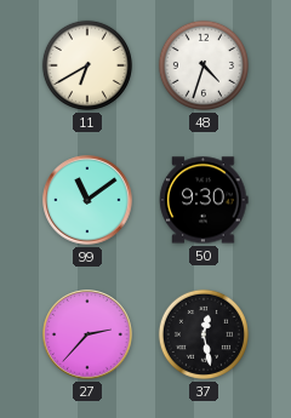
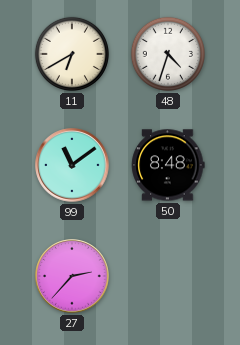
50: 9:30 -> 8:48 (168, 165)
37: 12:28 -> none (204, 334)
